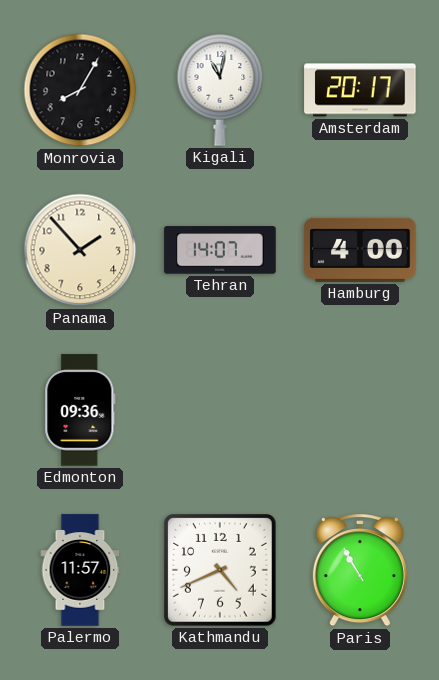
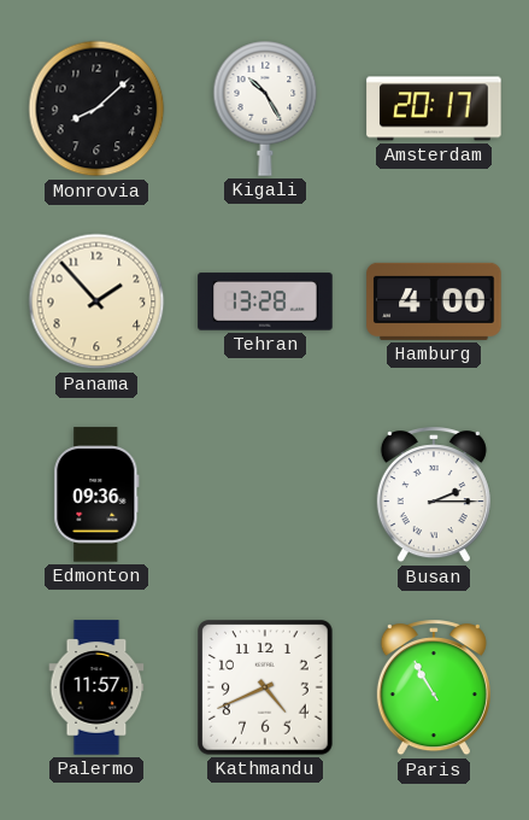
Monrovia: 8:05 -> 8:08 (96, 109)
Kigali: 11:02 -> 10:25 (265, 109)
Tehran: 14:07 -> 13:28 (265, 301)
Busan: none -> 2:15 (434, 496)
